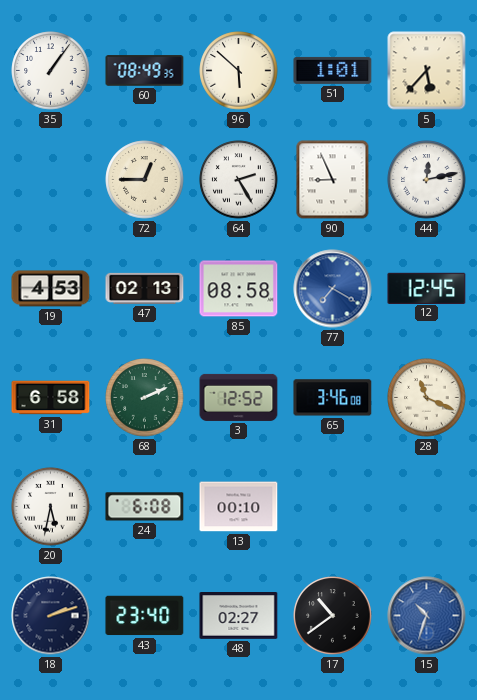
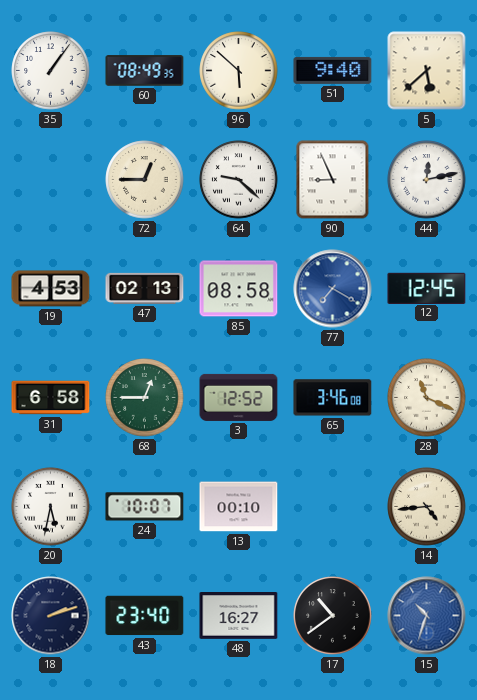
51: 1:01 -> 9:40 (333, 70)
5: 5:37 -> 5:38 (427, 71)
64: 2:25 -> 9:22 (239, 180)
68: 2:11 -> 12:45 (145, 398)
24: 6:08 -> 10:07 (145, 507)
14: none -> 4:44 (427, 507)
48: 02:27 -> 16:27 (239, 616)
